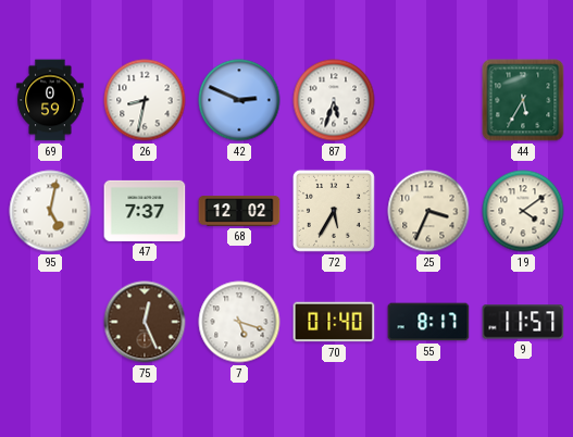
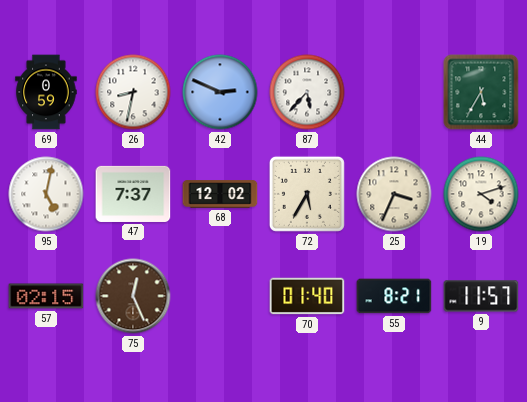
87: 5:33 -> 5:37 (307, 92)
19: 4:09 -> 4:12 (481, 194)
57: none -> 02:15 (46, 296)
7: 5:18 -> none (239, 322)
55: 8:17 -> 8:21 (394, 296)
